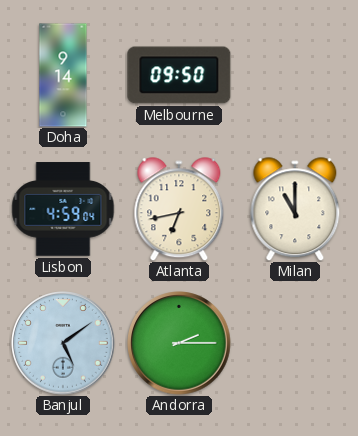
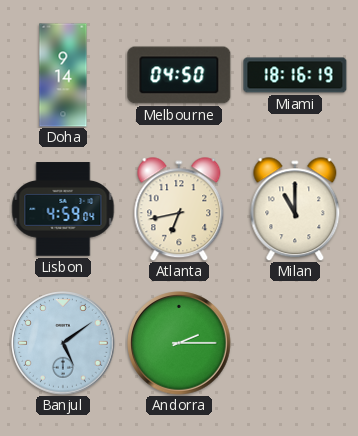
Melbourne: 09:50 -> 04:50 (179, 75)
Miami: none -> 18:16 (295, 75)
